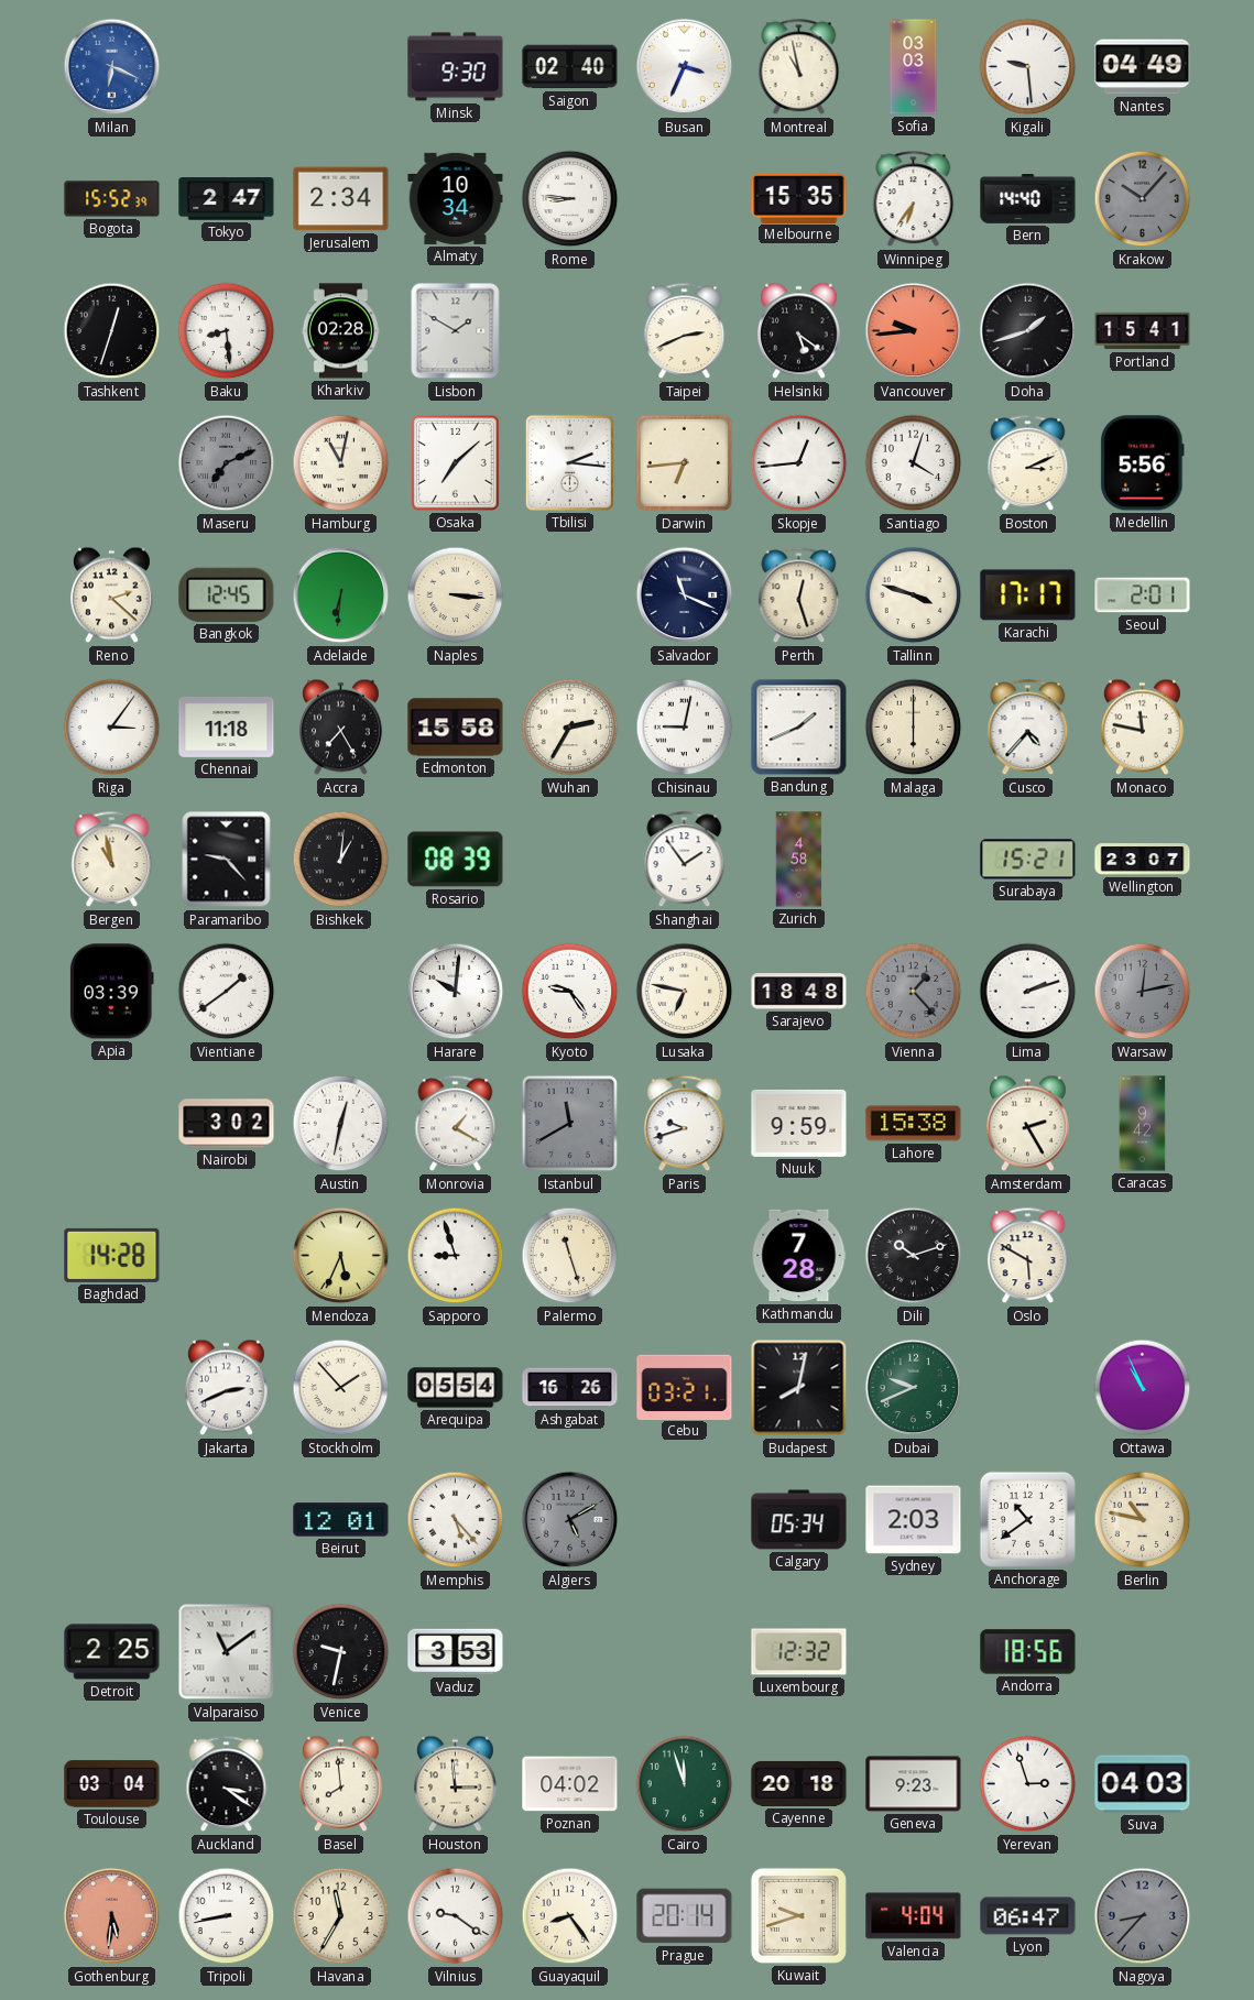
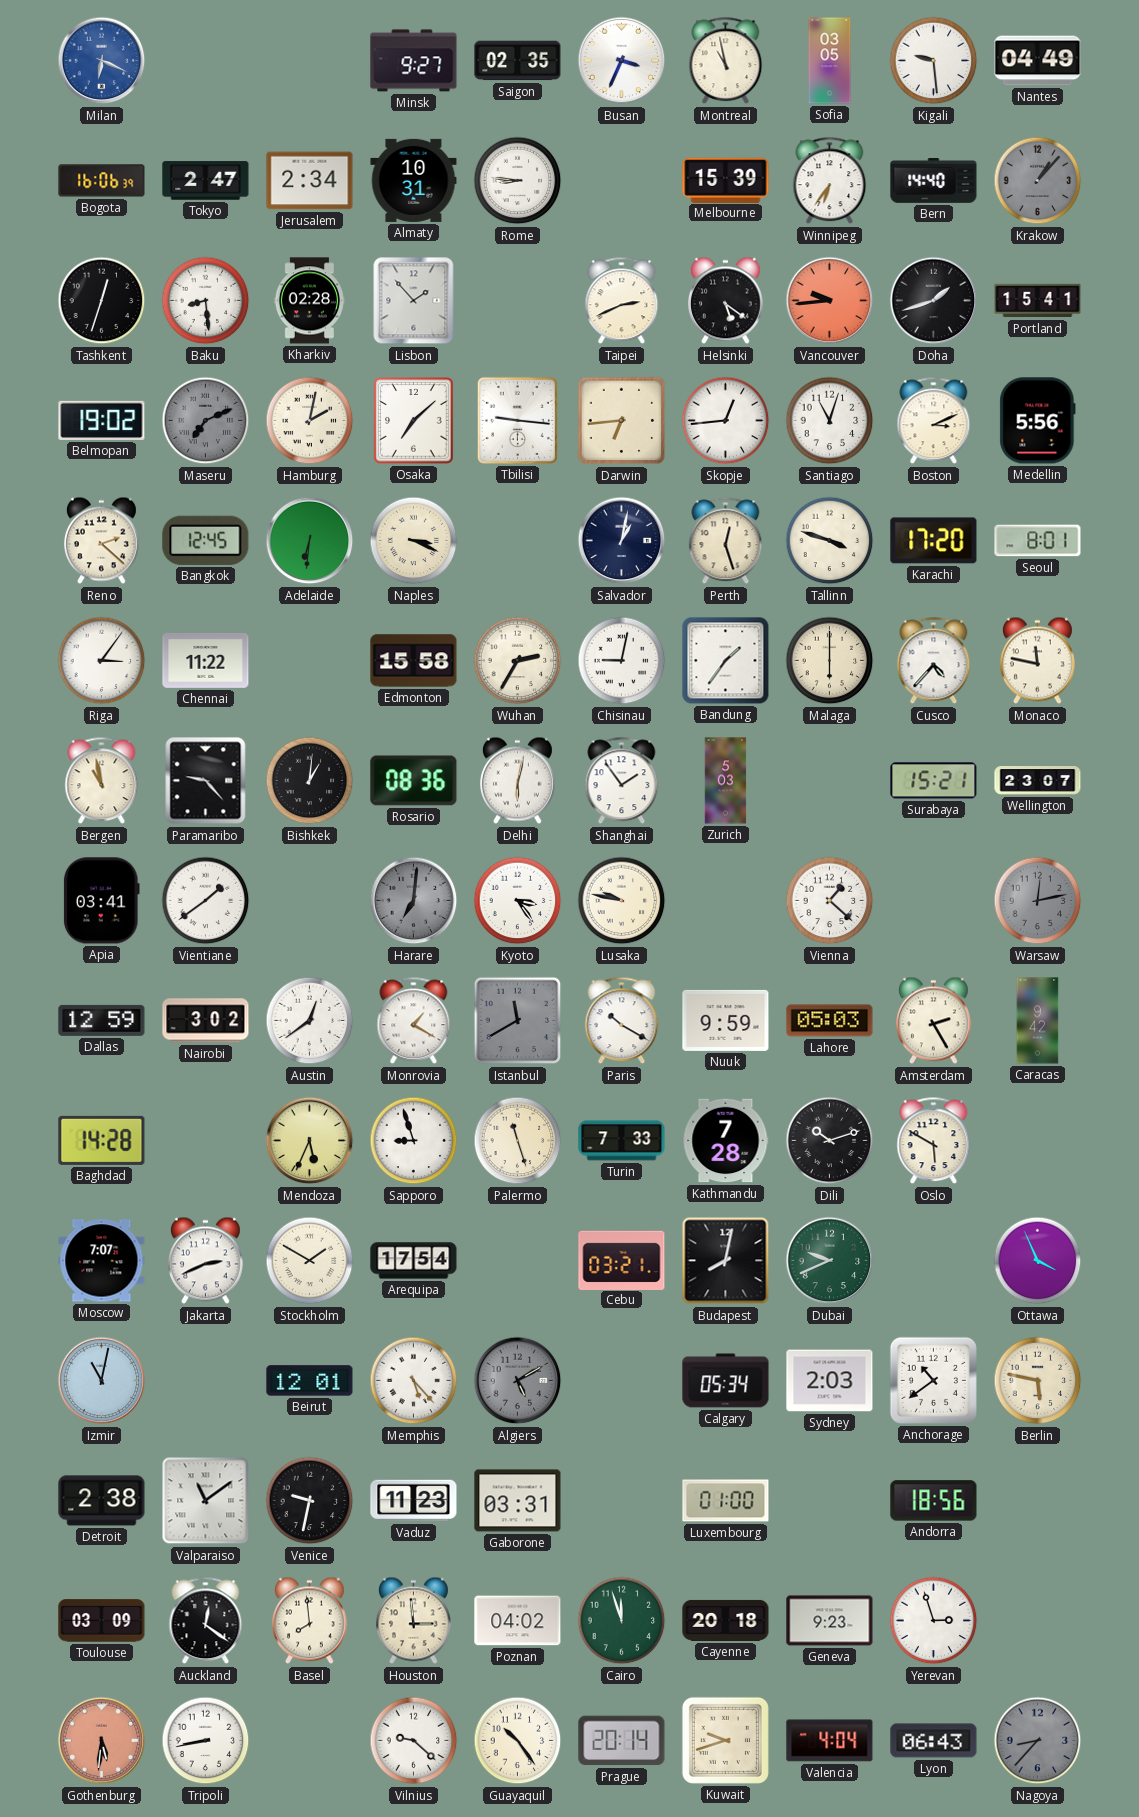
Minsk: 9:30 -> 9:27 (414, 61)
Saigon: 02:40 -> 02:35 (518, 61)
Sofia: 03:03 -> 03:05 (830, 61)
Bogota: 15:52 -> 16:06 (102, 181)
Almaty: 10:34 -> 10:31 (414, 180)
Melbourne: 15:35 -> 15:39 (726, 180)
Krakow: 10:07 -> 1:07 (1038, 181)
Lisbon: 1:50 -> 1:53 (414, 301)
Belmopan: none -> 19:02 (102, 420)
Hamburg: 11:02 -> 2:02 (310, 421)
Tbilisi: 2:16 -> 9:16 (517, 420)
Santiago: 4:03 -> 11:03 (830, 421)
Naples: 3:16 -> 3:19 (414, 541)
Salvador: 11:19 -> 1:02 (622, 541)
Karachi: 17:17 -> 17:20 (934, 541)
Seoul: 2:01 -> 8:01 (1038, 541)
Chennai: 11:18 -> 11:22 (206, 660)
Accra: 7:25 -> none (340, 728)
Bandung: 1:41 -> 1:36 (726, 661)
Rosario: 08:39 -> 08:36 (414, 781)
Delhi: none -> 6:02 (517, 781)
Zurich: 4:58 -> 5:03 (726, 781)
Apia: 03:39 -> 03:41 (101, 901)
Harare: 10:01 -> 7:01 (414, 901)
Harare dial: white -> grey (414, 901)
Kyoto: 9:24 -> 3:24 (518, 901)
Lusaka: 6:47 -> 9:47 (622, 901)
Sarajevo: 18:48 -> none (799, 992)
Vienna: 1:23 -> 1:22 (830, 901)
Vienna dial: grey -> white (830, 901)
Lima: 2:12 -> none (1028, 992)
Dallas: none -> 12:59 (102, 1020)
Austin: 12:32 -> 12:39 (310, 1021)
Paris: 9:42 -> 10:20 (622, 1021)
Lahore: 15:38 -> 05:03 (830, 1021)
Turin: none -> 7:33 (622, 1141)
Moscow: none -> 7:07 (102, 1261)
Stockholm: 1:53 -> 1:50 (310, 1261)
Arequipa: 05:54 -> 17:54 (414, 1261)
Ashgabat: 16:26 -> none (570, 1388)
Ottawa: 10:56 -> 3:56 (1038, 1261)
Izmir: none -> 11:02 (102, 1381)
Berlin: 10:47 -> 5:47 (1038, 1381)
Detroit: 2:25 -> 2:38 (102, 1501)
Vaduz: 3:53 -> 11:23 (414, 1501)
Gaborone: none -> 03:31 (518, 1501)
Luxembourg: 12:32 -> 01:00 (726, 1501)
Toulouse: 03:04 -> 03:09 (102, 1621)
Auckland: 3:21 -> 12:21 (206, 1621)
Suva: 04:03 -> none (1143, 1784)
Havana: 11:35 -> none (341, 1916)
Vilnius: 9:21 -> 9:22 (414, 1741)
Guayaquil: 8:24 -> 10:24 (518, 1741)
Lyon: 06:47 -> 06:43 (934, 1741)
